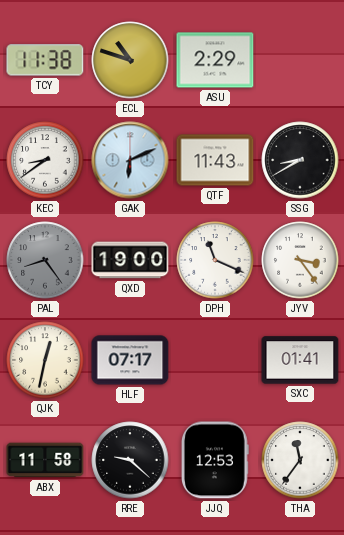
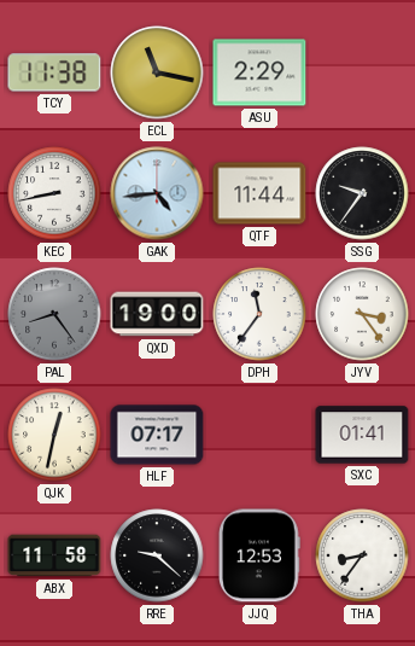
ECL: 10:48 -> 11:17 (157, 72)
KEC: 8:39 -> 8:43 (54, 193)
GAK: 6:11 -> 4:44 (157, 193)
QTF: 11:43 -> 11:44 (259, 193)
SSG: 8:40 -> 9:36 (362, 193)
DPH: 11:19 -> 11:36 (259, 314)
THA: 11:36 -> 8:36 (362, 555)
